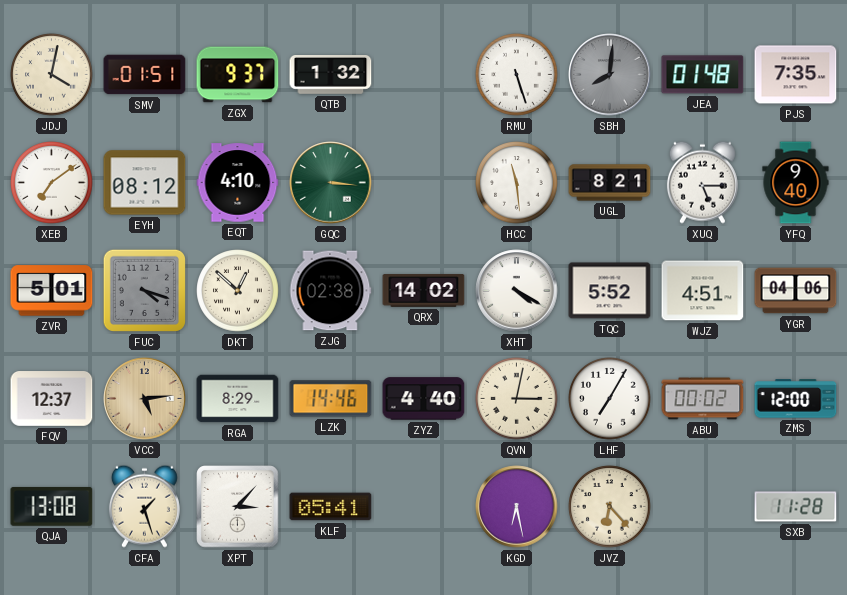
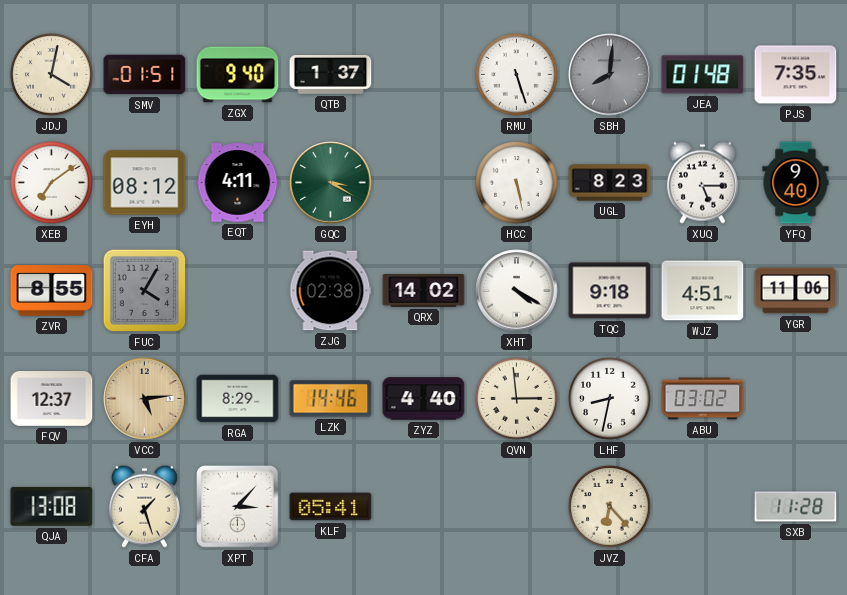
ZGX: 9:37 -> 9:40 (238, 75)
QTB: 1:32 -> 1:37 (331, 75)
EQT: 4:10 -> 4:11 (238, 183)
GQC: 3:16 -> 3:20 (331, 183)
HCC: 11:29 -> 5:28 (517, 183)
UGL: 8:21 -> 8:23 (610, 183)
ZVR: 5:01 -> 8:55 (52, 291)
FUC: 4:18 -> 4:05 (144, 290)
DKT: 12:52 -> none (238, 291)
TQC: 5:52 -> 9:18 (610, 291)
YGR: 04:06 -> 11:06 (796, 291)
QVN: 3:02 -> 2:59 (517, 399)
LHF: 7:05 -> 8:32 (610, 399)
ABU: 00:02 -> 03:02 (703, 399)
ZMS: 12:00 -> none (796, 399)
KGD: 6:28 -> none (517, 507)
